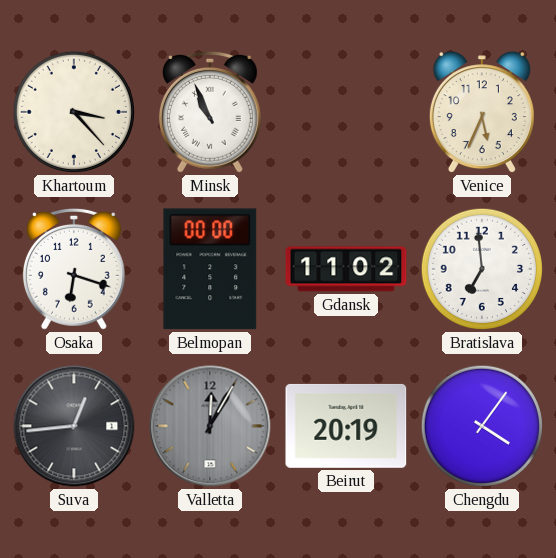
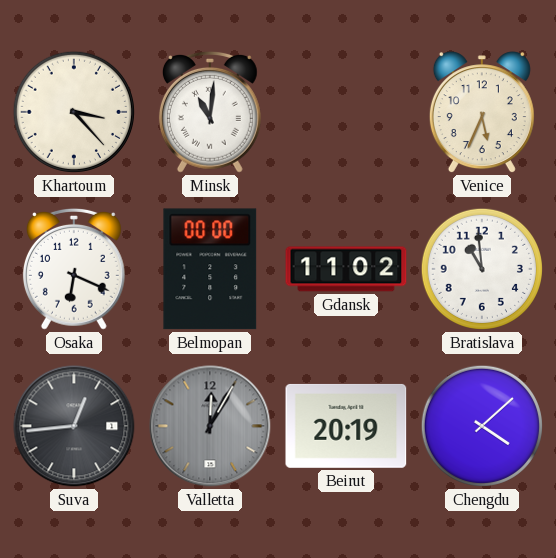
Minsk: 10:56 -> 11:01 (210, 112)
Osaka: 6:18 -> 6:19 (74, 269)
Bratislava: 6:59 -> 10:59 (482, 269)
Chengdu: 4:06 -> 4:08 (482, 426)
